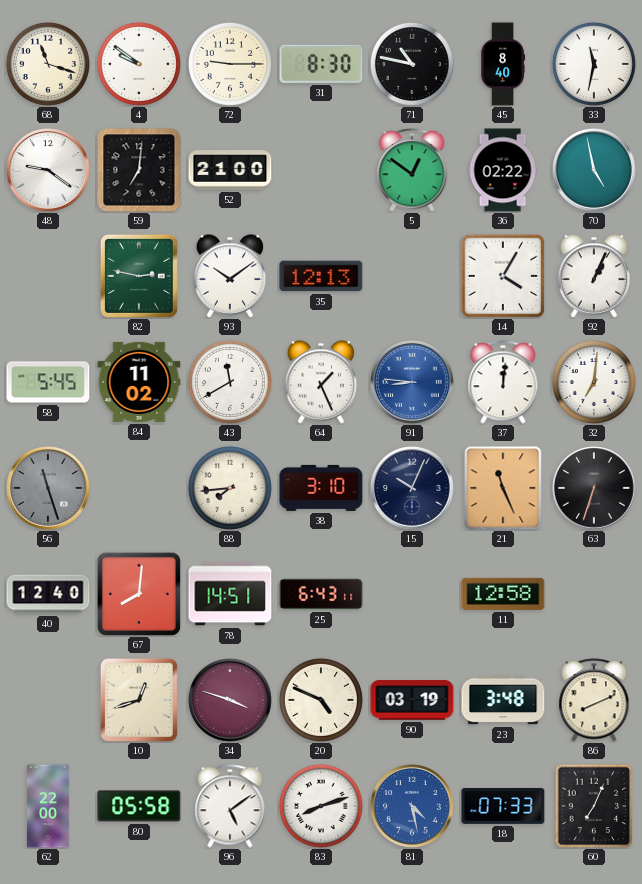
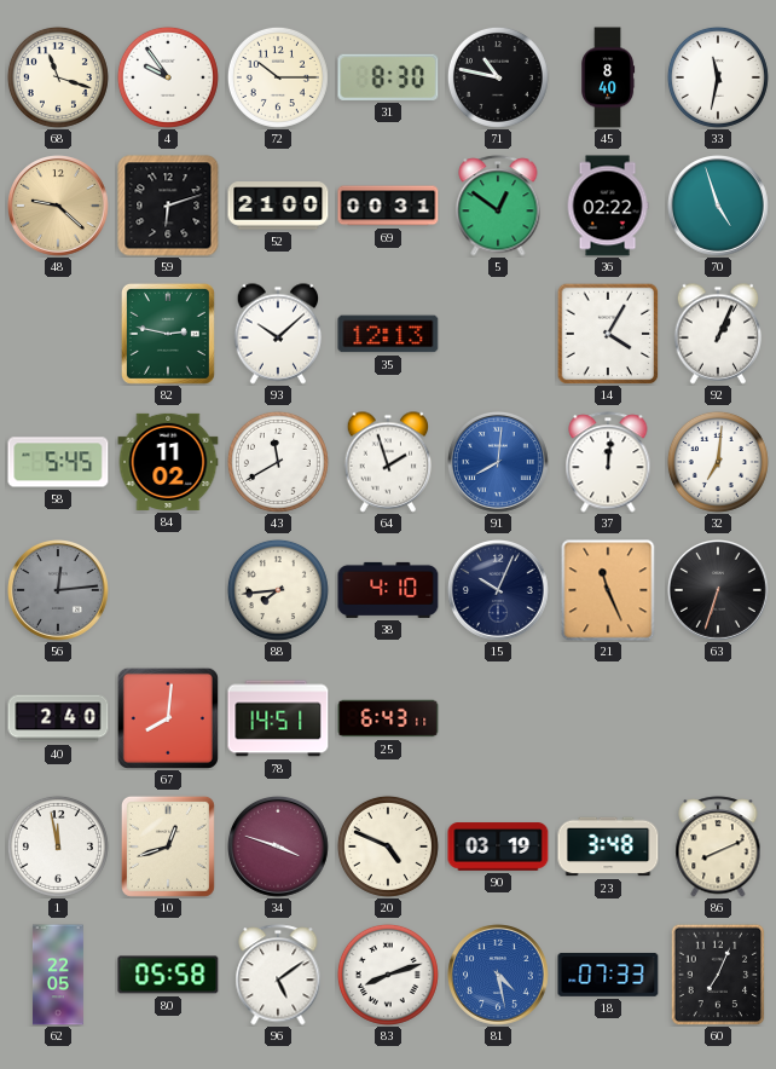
4: 9:51 -> 9:54 (168, 77)
72: 9:15 -> 10:15 (278, 77)
48: 9:21 -> 9:22 (59, 207)
48 dial: white -> champagne (59, 207)
59: 7:01 -> 6:12 (168, 206)
69: none -> 00:31 (388, 206)
70: 4:58 -> 4:57 (719, 207)
93: 10:09 -> 10:08 (278, 334)
64: 1:26 -> 1:57 (388, 462)
91: 8:46 -> 8:01 (499, 463)
56: 11:27 -> 12:14 (59, 591)
38: 3:10 -> 4:10 (388, 590)
40: 12:40 -> 2:40 (58, 718)
11: 12:58 -> none (503, 594)
1: none -> 11:58 (58, 846)
62: 22:00 -> 22:05 (58, 975)
